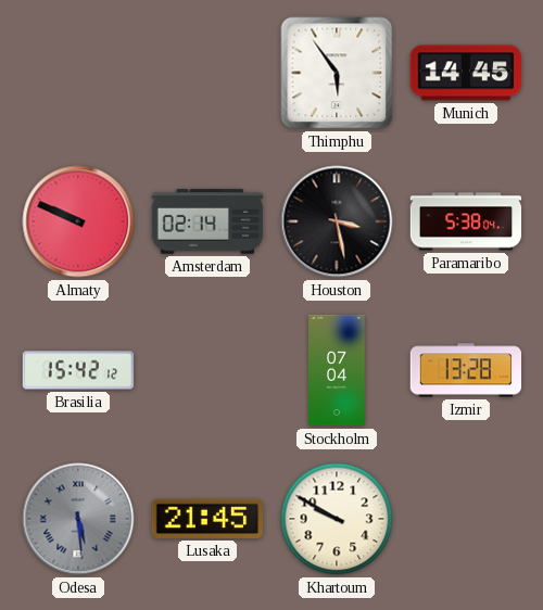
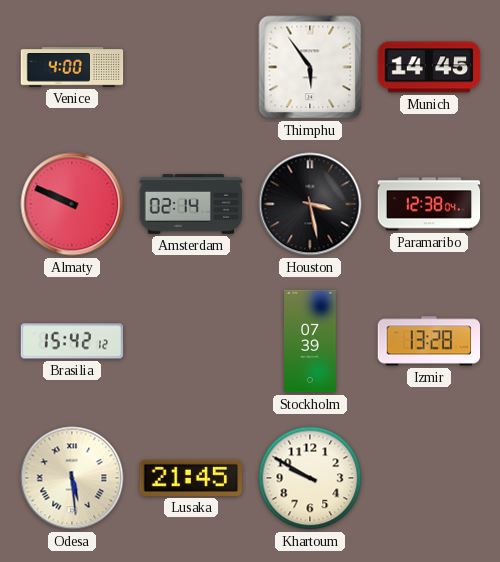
Venice: none -> 4:00 (72, 67)
Paramaribo: 5:38 -> 12:38 (429, 204)
Stockholm: 07:04 -> 07:39 (310, 341)
Odesa dial: grey -> cream (72, 478)
